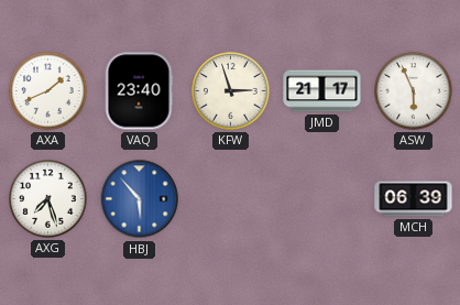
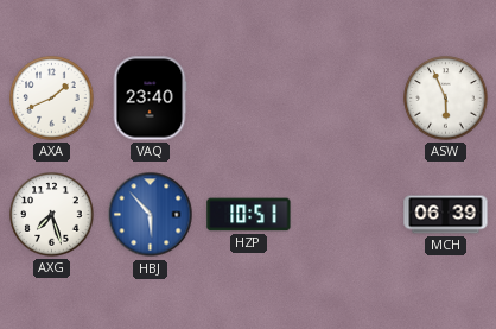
KFW: 2:57 -> none (231, 91)
JMD: 21:17 -> none (322, 91)
HZP: none -> 10:51 (249, 215)
